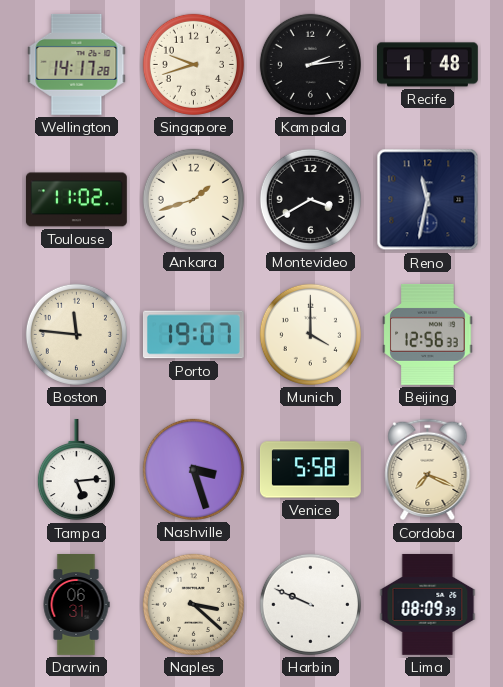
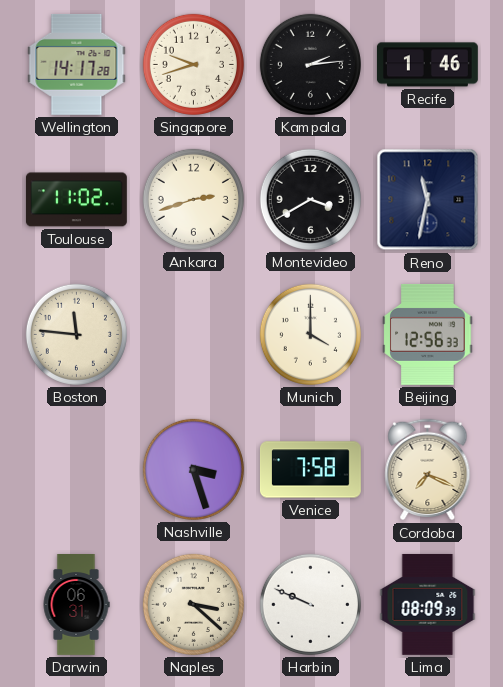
Recife: 1:48 -> 1:46 (427, 65)
Ankara: 1:42 -> 2:42 (193, 199)
Porto: 19:07 -> none (193, 335)
Tampa: 5:14 -> none (76, 470)
Venice: 5:58 -> 7:58 (311, 470)
